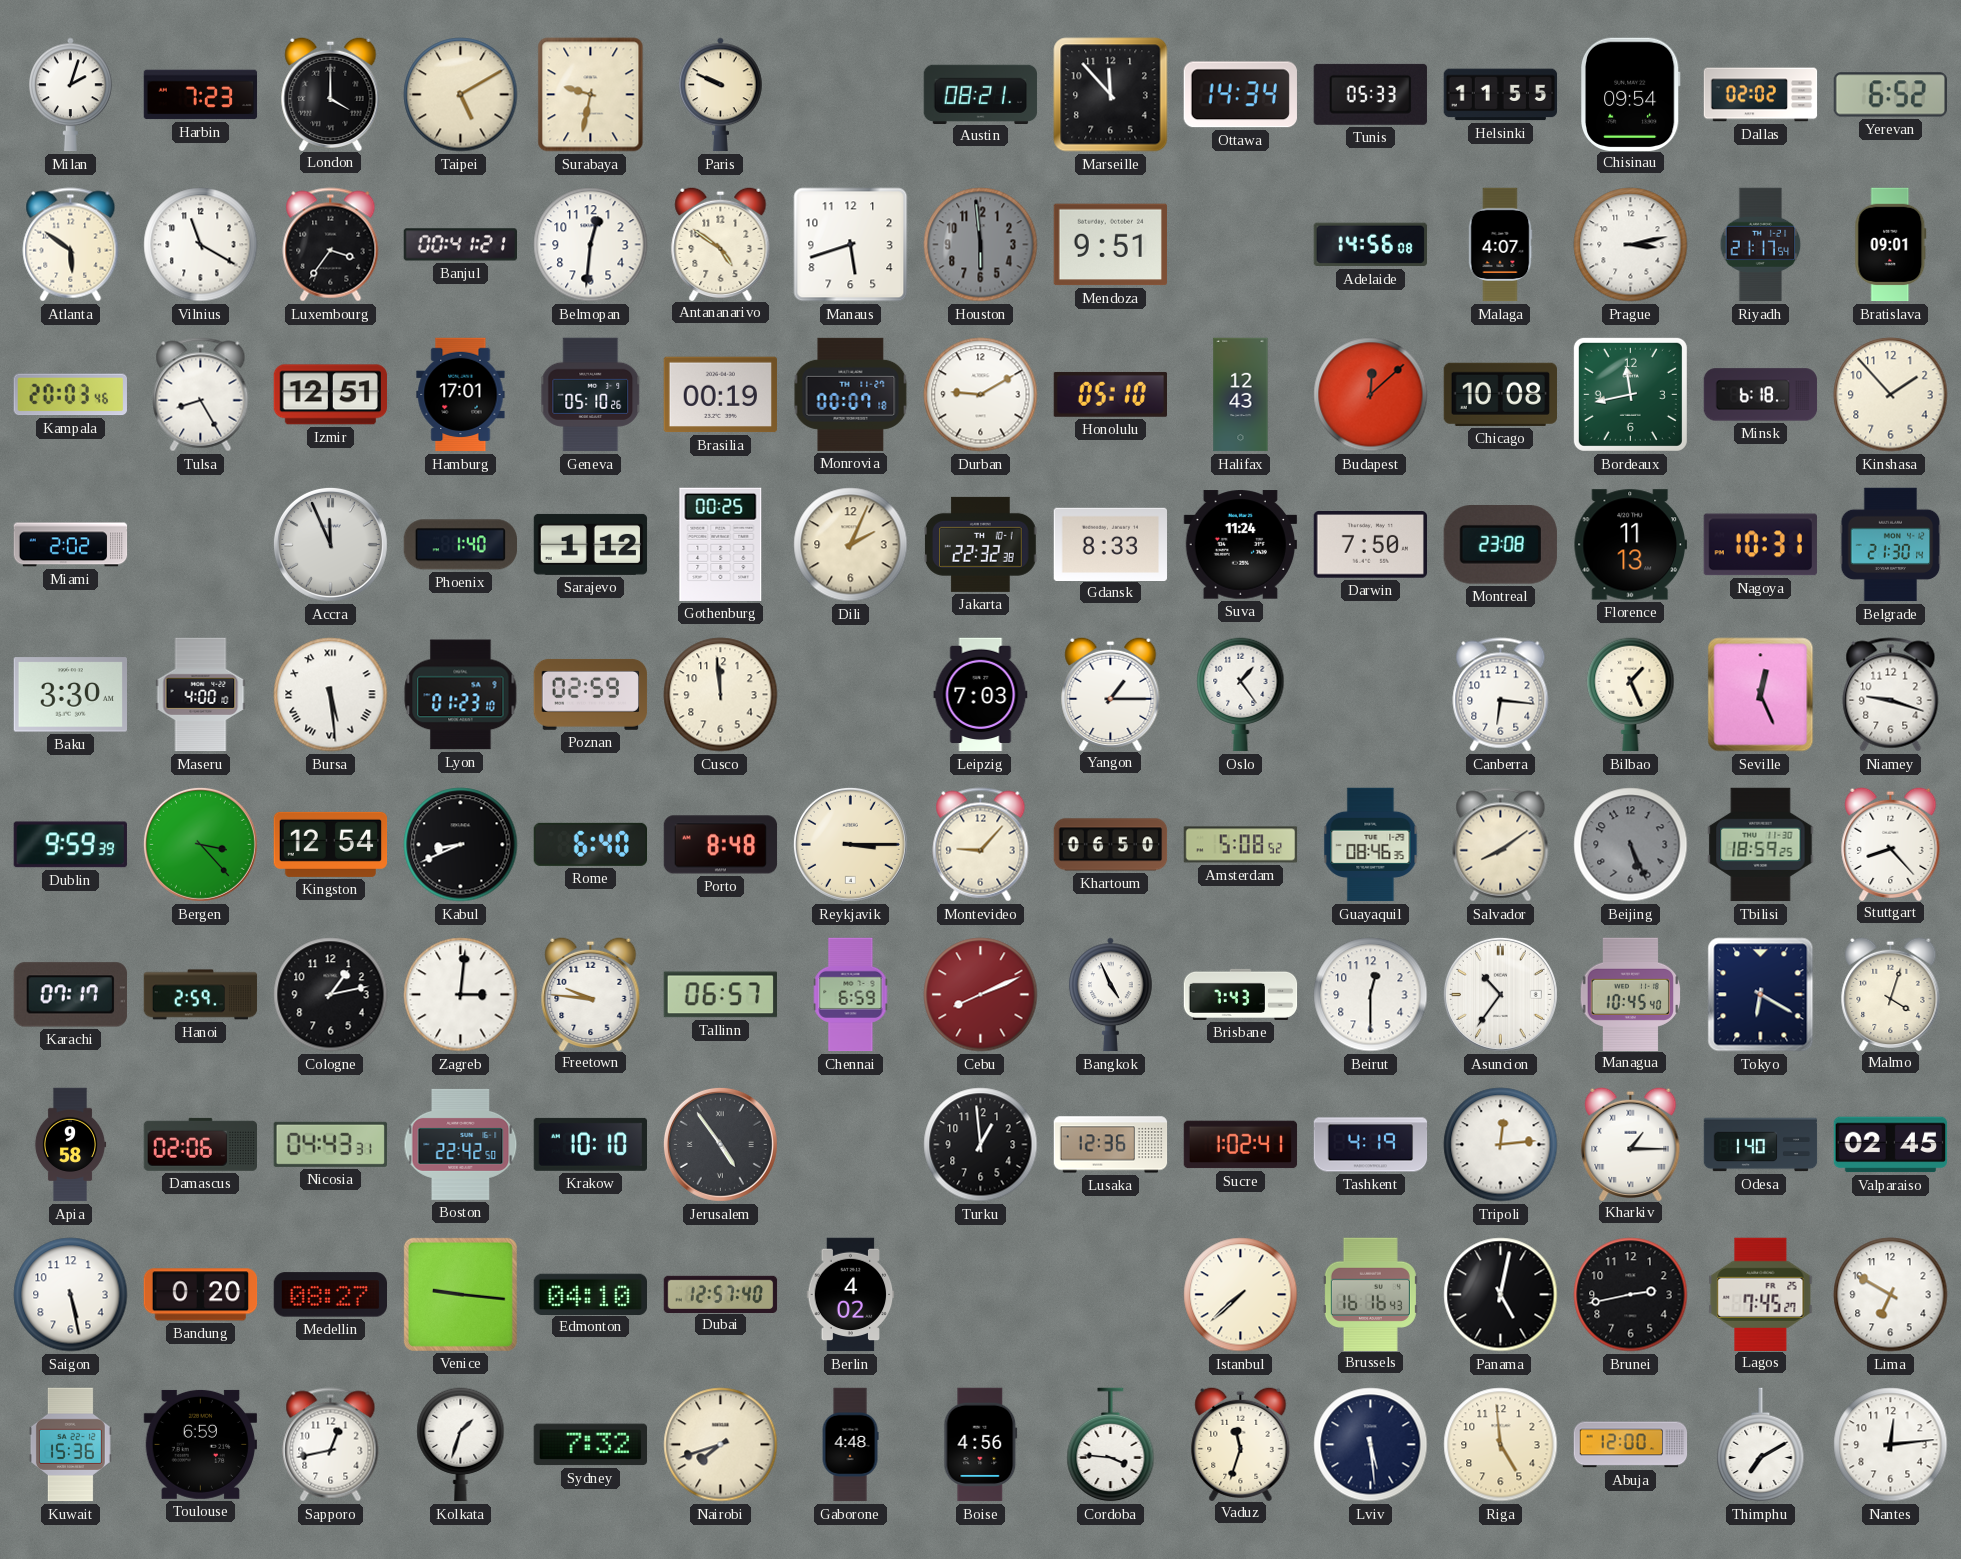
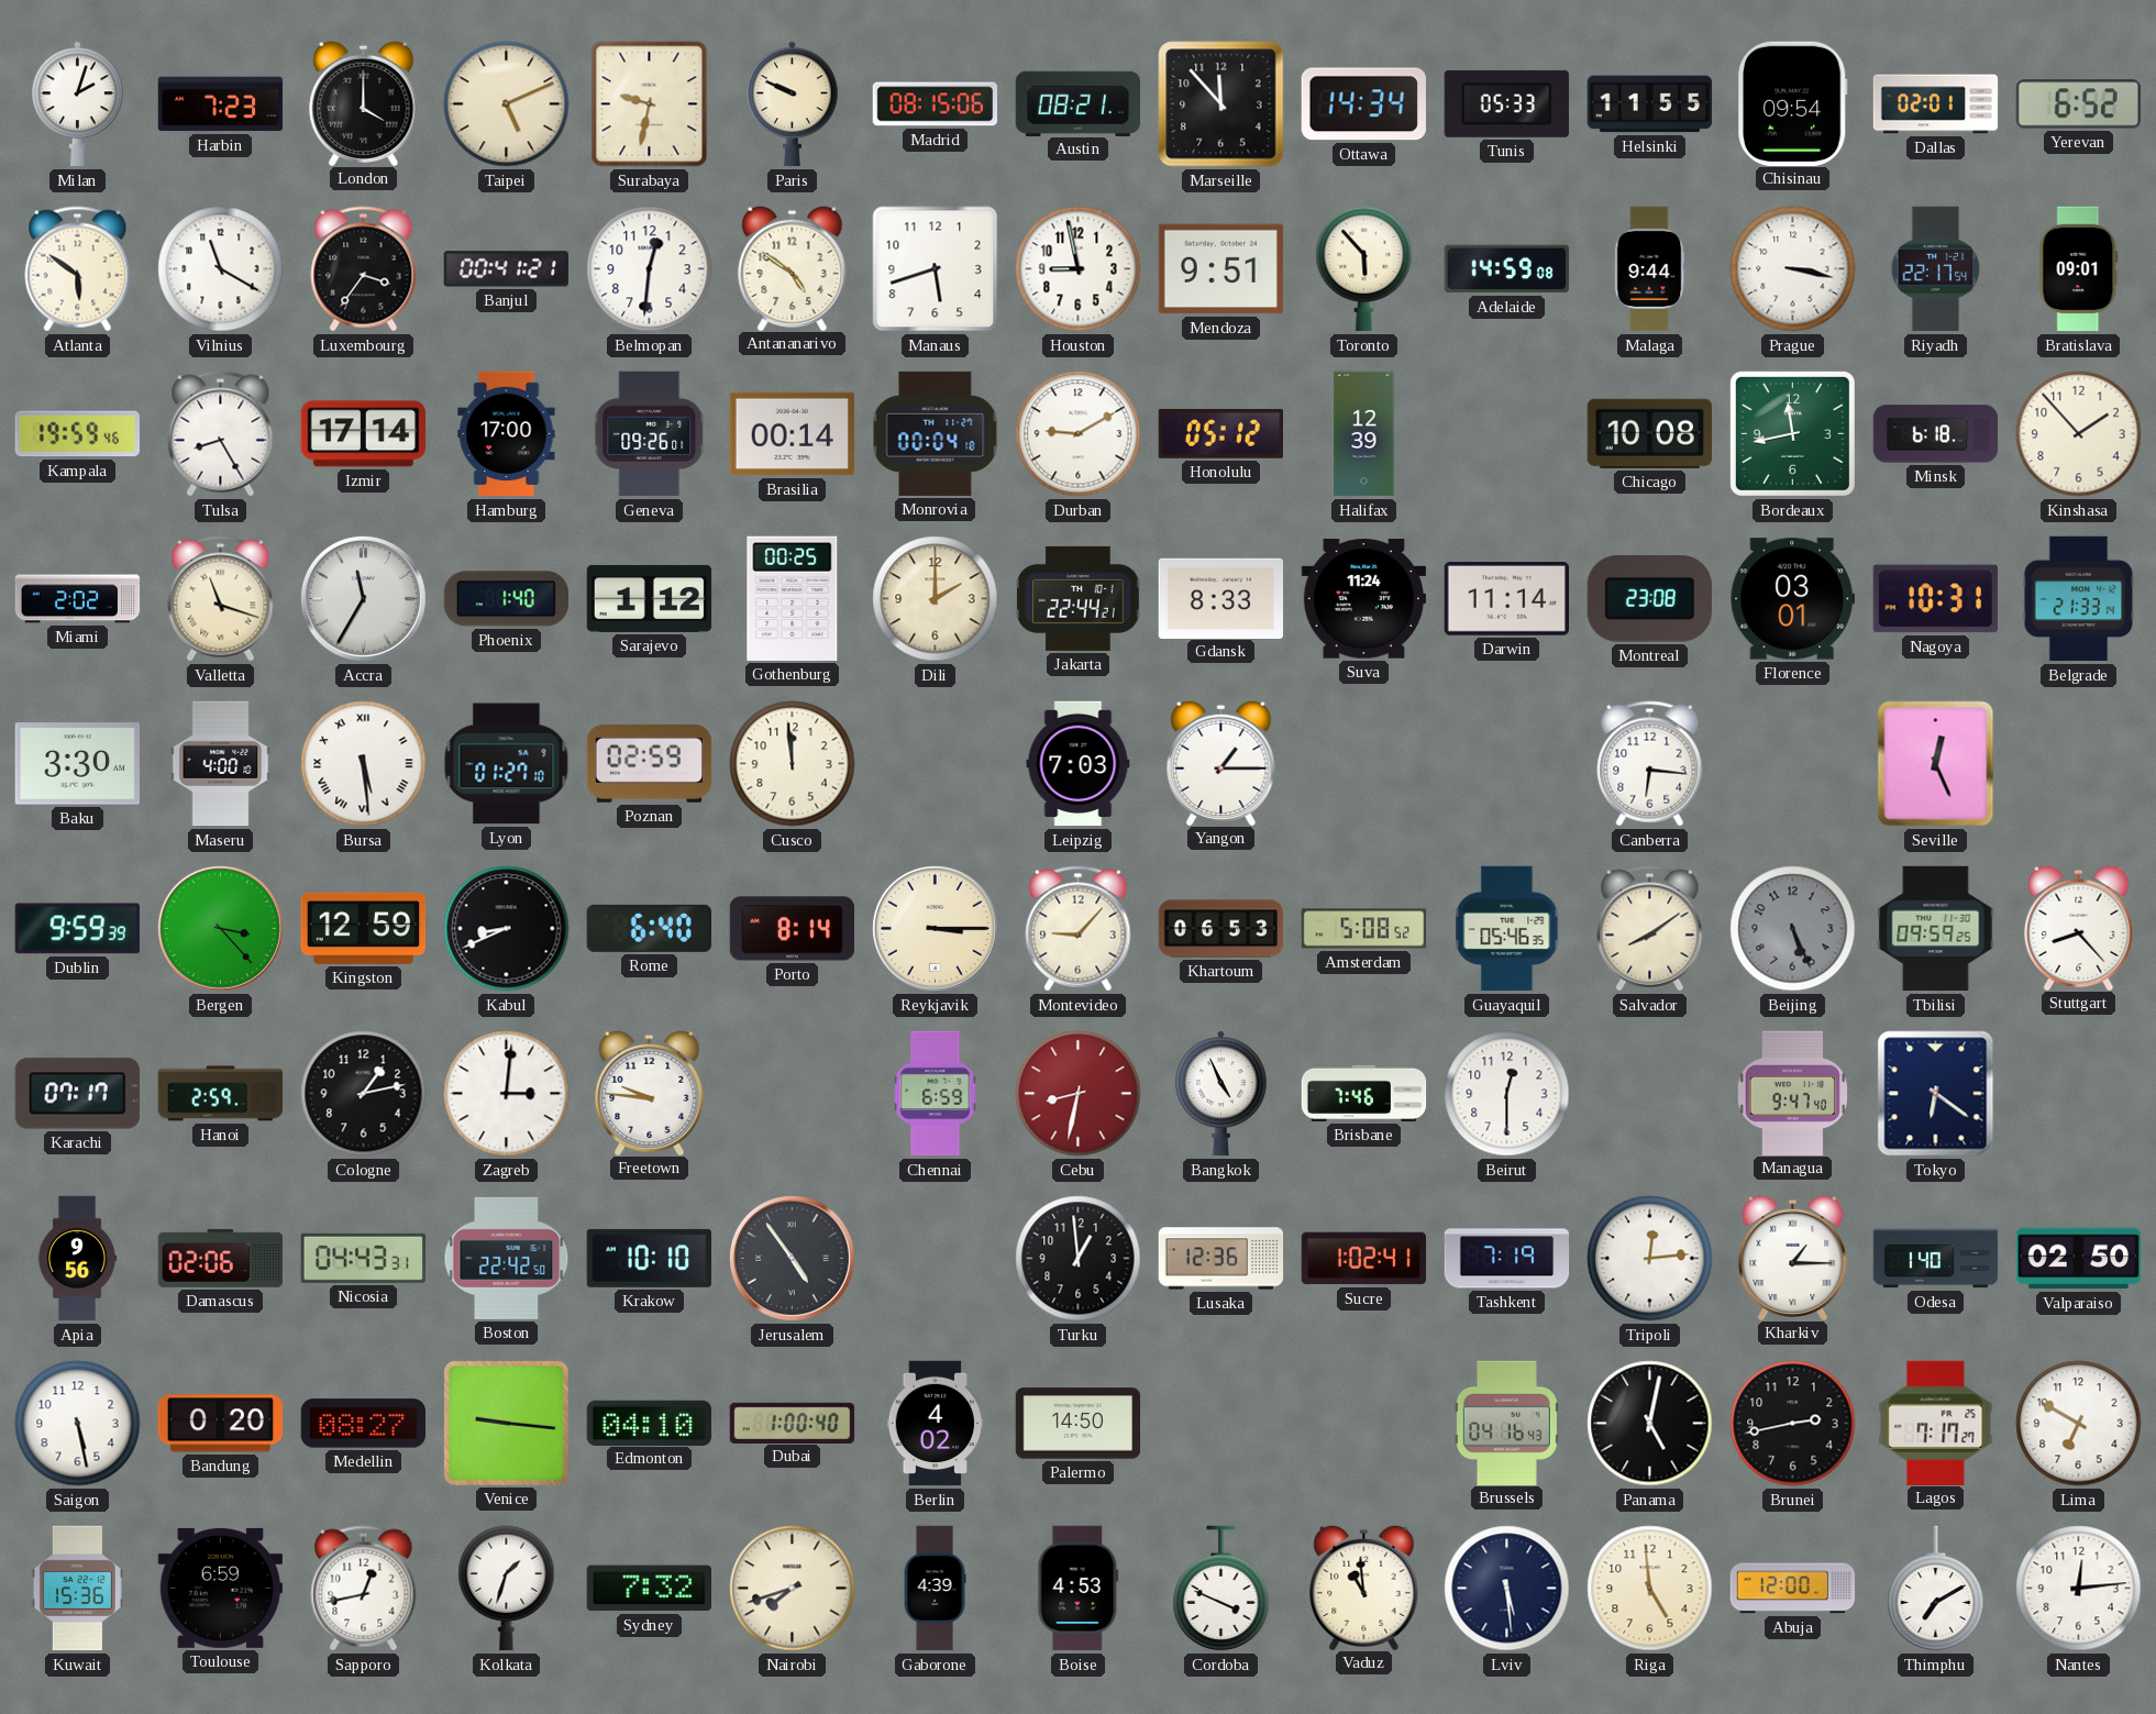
Taipei: 5:10 -> 5:11 (507, 104)
Madrid: none -> 08:15 (936, 104)
Dallas: 02:02 -> 02:01 (1936, 104)
Houston: 5:59 -> 8:58 (1079, 269)
Houston dial: grey -> white (1079, 269)
Toronto: none -> 5:53 (1364, 269)
Adelaide: 14:56 -> 14:59 (1506, 269)
Malaga: 4:07 -> 9:44 (1649, 269)
Prague: 3:13 -> 3:17 (1793, 269)
Riyadh: 21:17 -> 22:17 (1936, 269)
Kampala: 20:03 -> 19:59 (77, 434)
Izmir: 12:51 -> 17:14 (363, 434)
Hamburg: 17:01 -> 17:00 (507, 434)
Geneva: 05:10 -> 09:26 (650, 434)
Brasilia: 00:19 -> 00:14 (792, 434)
Monrovia: 00:07 -> 00:04 (936, 433)
Honolulu: 05:10 -> 05:12 (1220, 434)
Halifax: 12:43 -> 12:39 (1364, 434)
Budapest: 12:08 -> none (1371, 395)
Valletta: none -> 11:18 (221, 599)
Accra: 11:56 -> 11:35 (363, 598)
Dili: 2:04 -> 2:00 (936, 599)
Jakarta: 22:32 -> 22:44 (1079, 598)
Darwin: 7:50 -> 11:14 (1506, 599)
Florence: 11:13 -> 03:01 (1792, 599)
Belgrade: 21:30 -> 21:33 (2079, 599)
Lyon: 01:23 -> 01:27 (507, 764)
Oslo: 1:24 -> none (1241, 695)
Bilbao: 1:26 -> none (1631, 695)
Niamey: 9:18 -> none (1891, 695)
Kingston: 12:54 -> 12:59 (364, 928)
Porto: 8:48 -> 8:14 (793, 929)
Khartoum: 06:50 -> 06:53 (1221, 929)
Guayaquil: 08:46 -> 05:46 (1507, 929)
Tbilisi: 18:59 -> 09:59 (1936, 929)
Tallinn: 06:57 -> none (720, 995)
Cebu: 8:11 -> 8:32 (1079, 1094)
Brisbane: 7:43 -> 7:46 (1364, 1093)
Asuncion: 10:36 -> none (1500, 994)
Managua: 10:45 -> 9:47 (1793, 1093)
Tokyo: 6:20 -> 6:21 (1936, 1094)
Malmo: 4:03 -> none (1891, 993)
Apia: 9:58 -> 9:56 (77, 1259)
Tashkent: 4:19 -> 7:19 (1507, 1259)
Valparaiso: 02:45 -> 02:50 (2079, 1259)
Dubai: 12:57 -> 1:00 (793, 1423)
Palermo: none -> 14:50 (1079, 1424)
Istanbul: 7:38 -> none (1241, 1295)
Brussels: 16:16 -> 04:16 (1506, 1423)
Lagos: 7:45 -> 7:17 (1936, 1423)
Gaborone: 4:48 -> 4:39 (935, 1589)
Boise: 4:56 -> 4:53 (1079, 1589)
Cordoba: 3:46 -> 3:49 (1221, 1589)
Vaduz: 11:33 -> 10:59 (1364, 1586)
